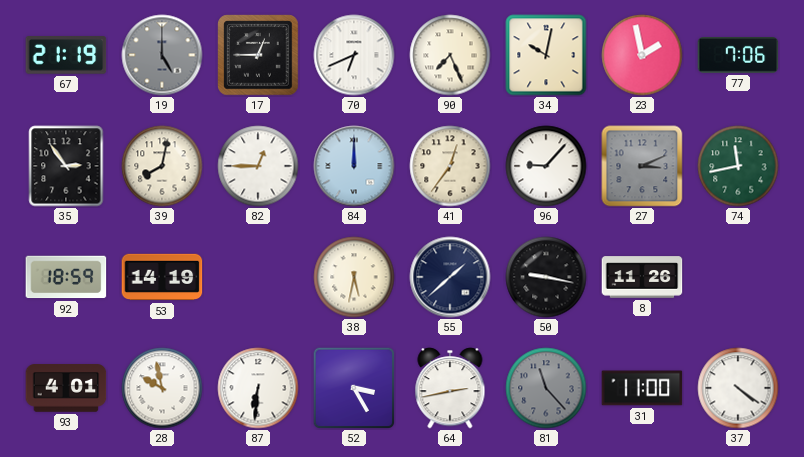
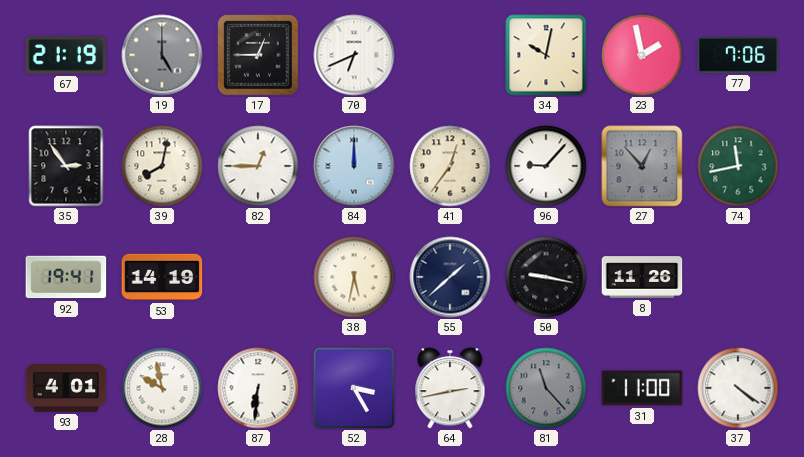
90: 7:26 -> none (450, 55)
27: 3:11 -> 12:53 (642, 166)
92: 18:59 -> 19:41 (66, 277)
